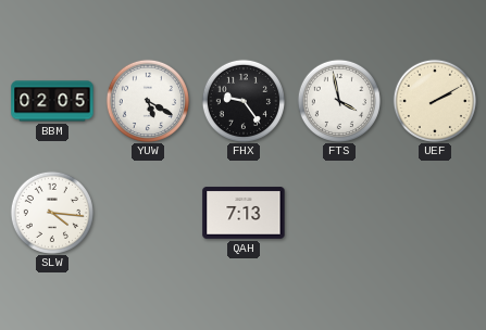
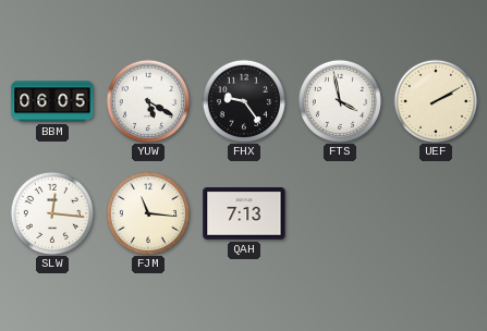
BBM: 02:05 -> 06:05 (52, 101)
SLW: 4:16 -> 12:16 (51, 212)
FJM: none -> 11:16 (147, 212)
